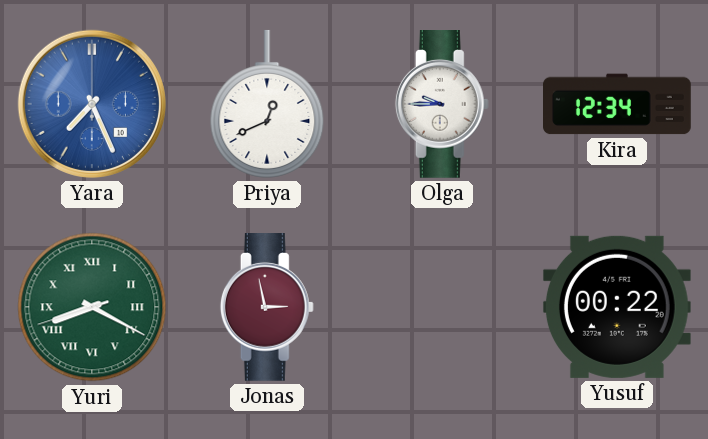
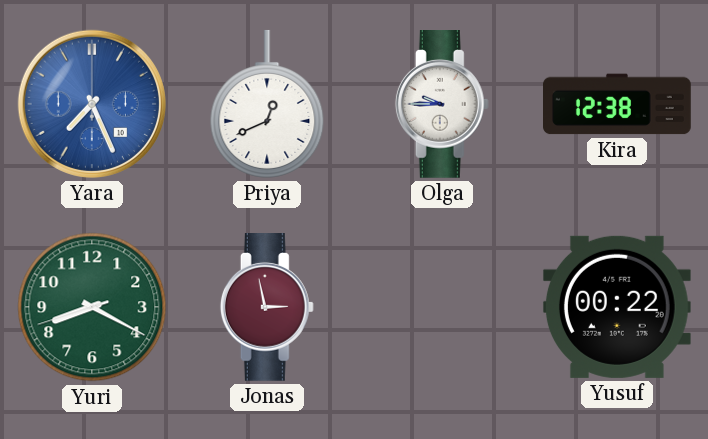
Kira: 12:34 -> 12:38 (618, 104)
Yuri numerals: Roman -> Arabic (92, 307)
